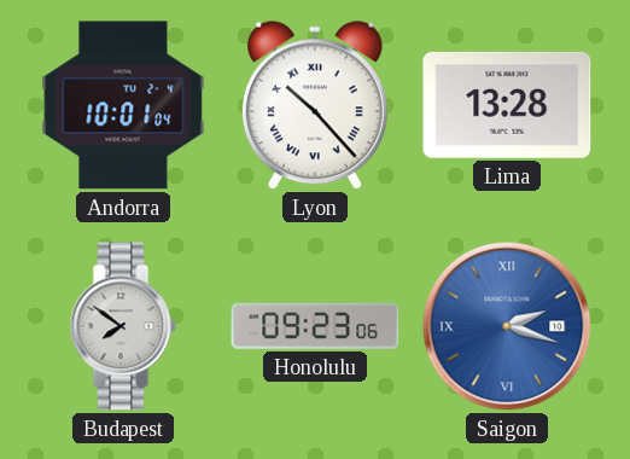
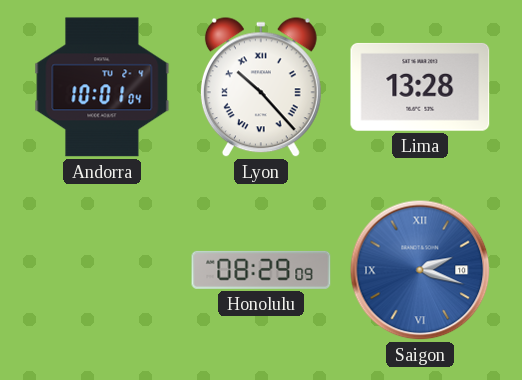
Budapest: 7:51 -> none (123, 326)
Honolulu: 09:23 -> 08:29 (261, 270)
